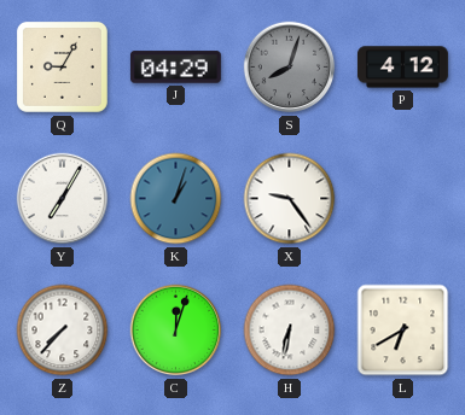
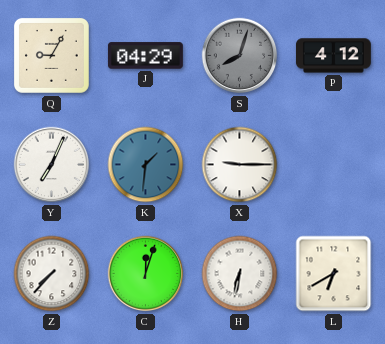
Y: 7:05 -> 7:04 (52, 165)
K: 1:03 -> 1:31 (146, 165)
X: 9:24 -> 9:15 (240, 165)
